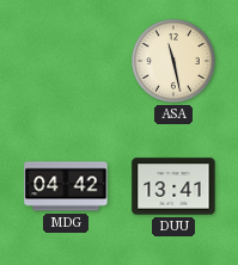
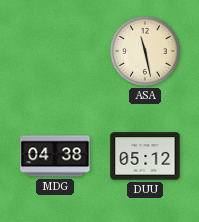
MDG: 04:42 -> 04:38 (55, 156)
DUU: 13:41 -> 05:12 (145, 156)
